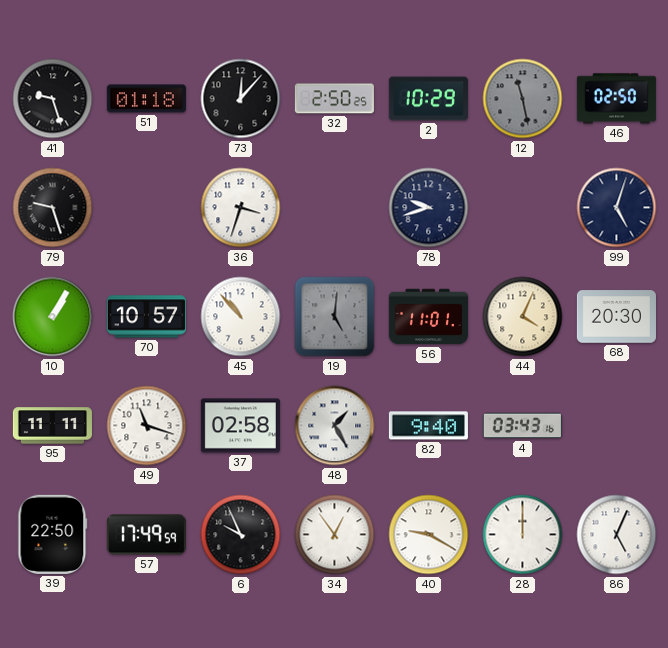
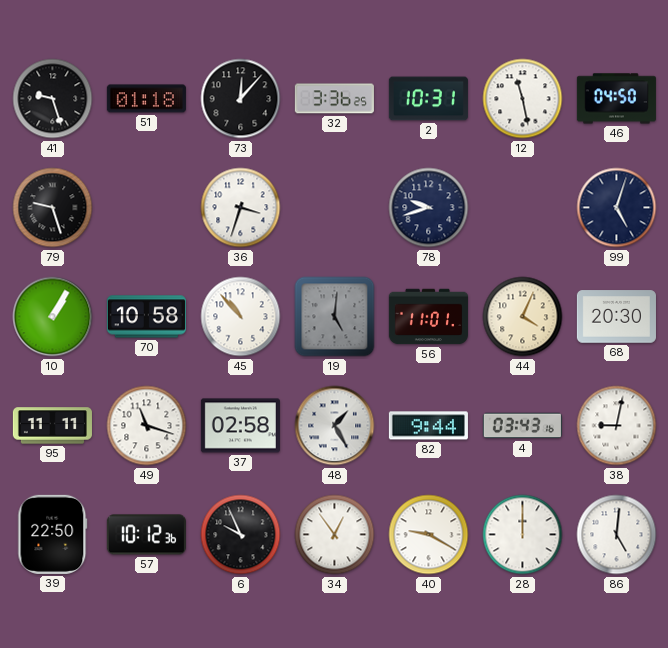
32: 2:50 -> 3:36 (334, 99)
2: 10:29 -> 10:31 (428, 99)
12 dial: grey -> white (523, 99)
46: 02:50 -> 04:50 (616, 99)
70: 10:57 -> 10:58 (146, 317)
82: 9:40 -> 9:44 (428, 426)
38: none -> 9:02 (617, 426)
57: 17:49 -> 10:12 (146, 535)
86: 5:04 -> 5:01 (617, 535)
